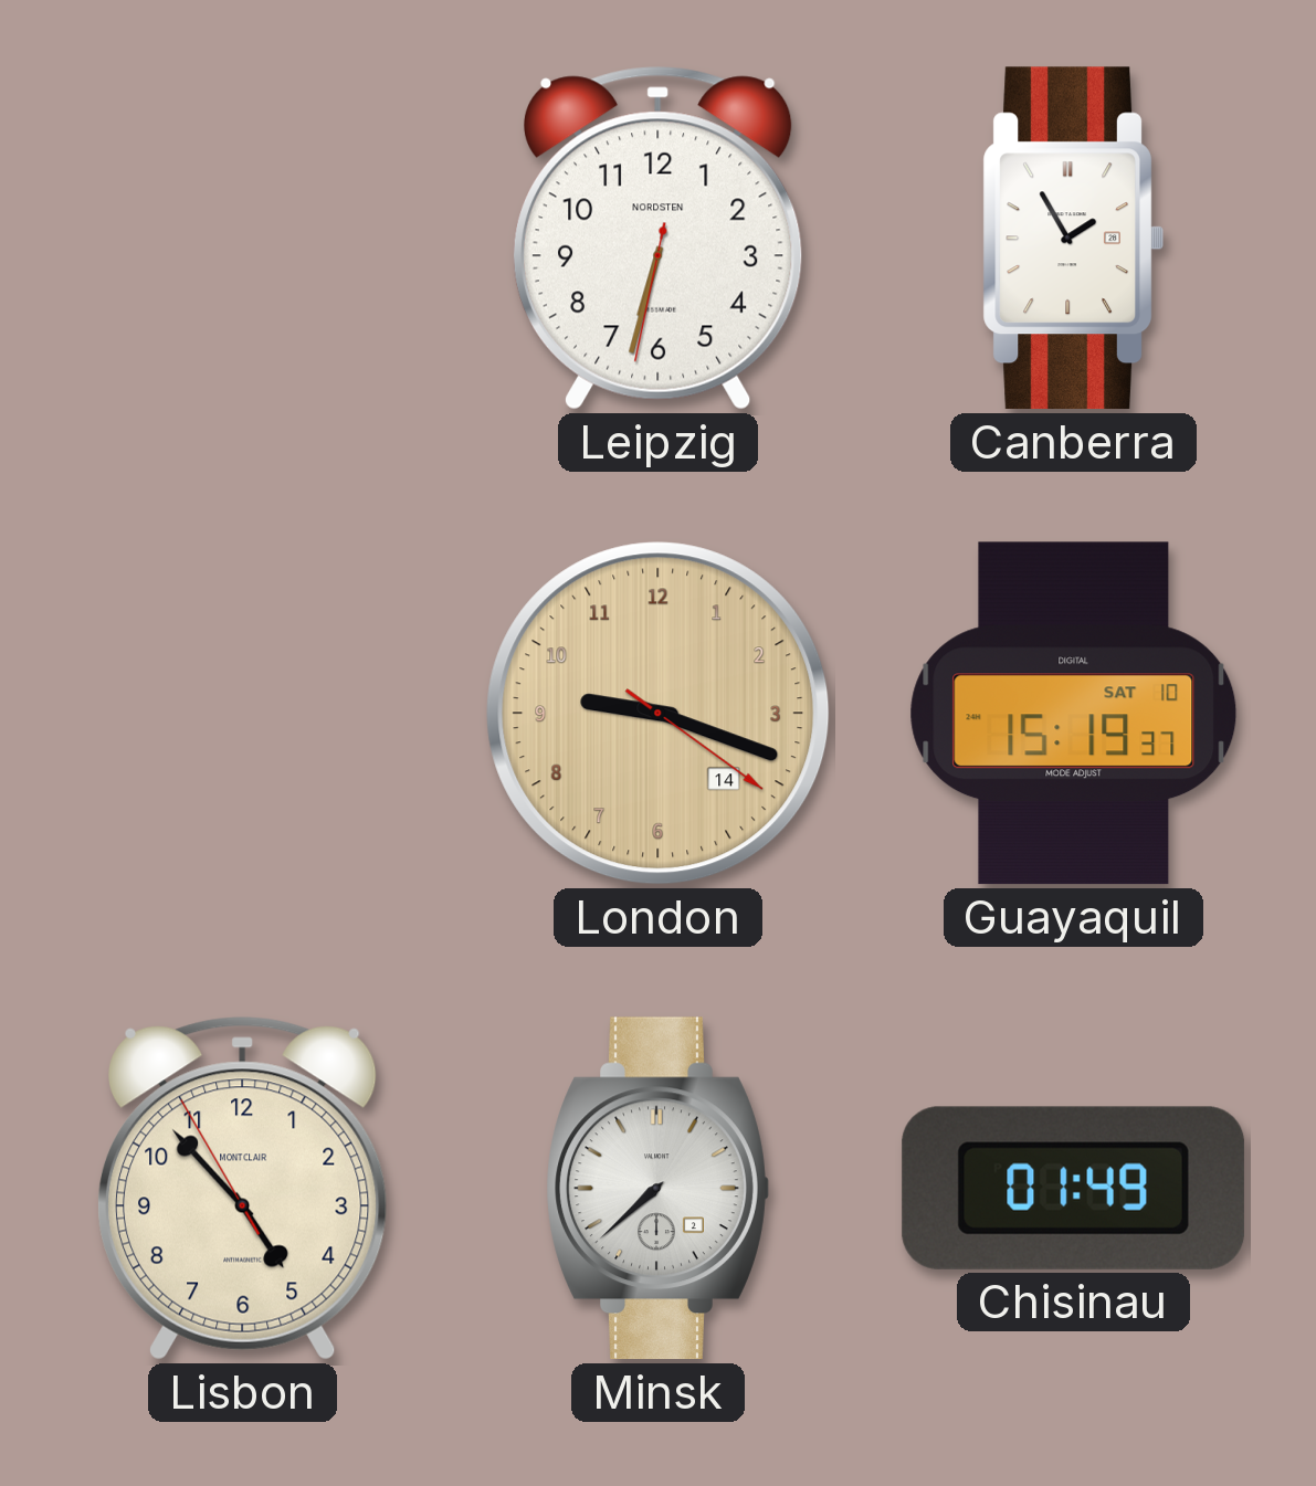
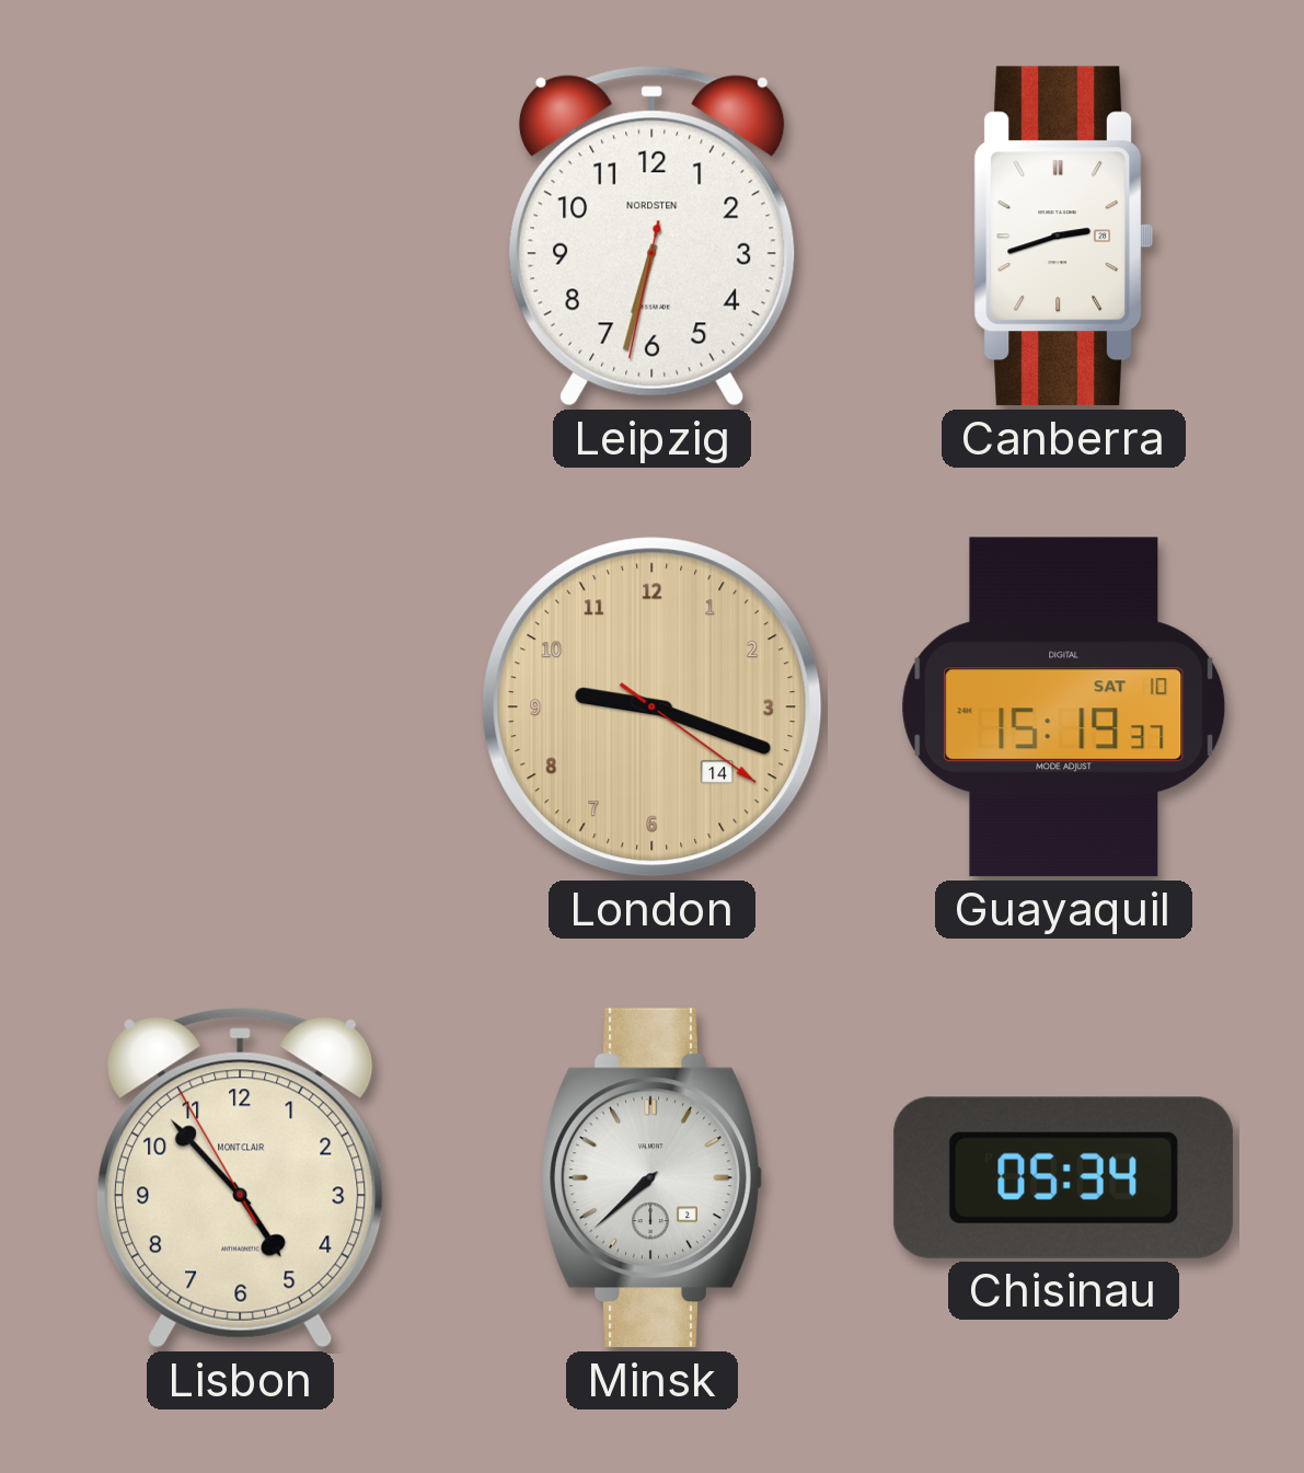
Canberra: 1:55 -> 2:42 (1063, 237)
Chisinau: 01:49 -> 05:34 (1063, 1177)
